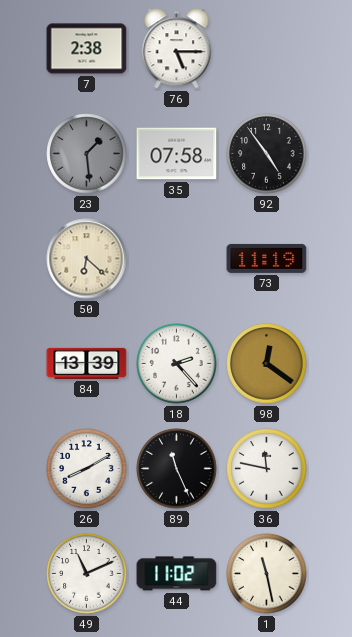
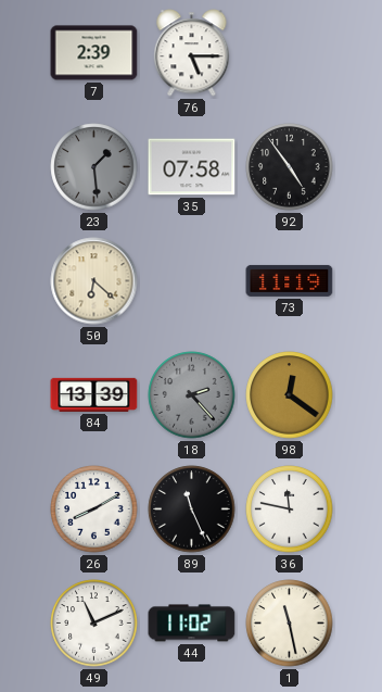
7: 2:38 -> 2:39 (94, 53)
18 dial: white -> grey (192, 395)
